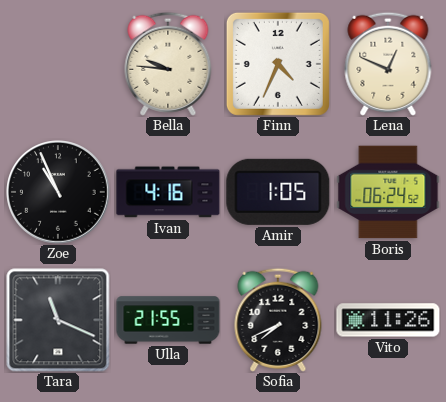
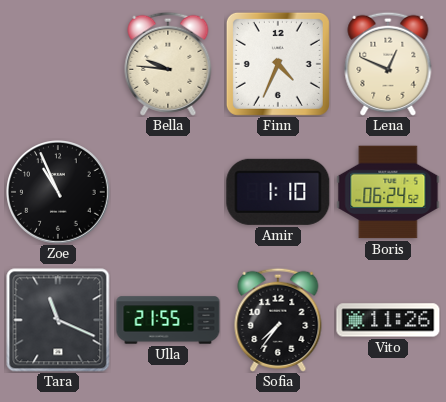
Ivan: 4:16 -> none (168, 192)
Amir: 1:05 -> 1:10 (278, 192)
Sofia: 7:41 -> 7:36 (278, 320)
